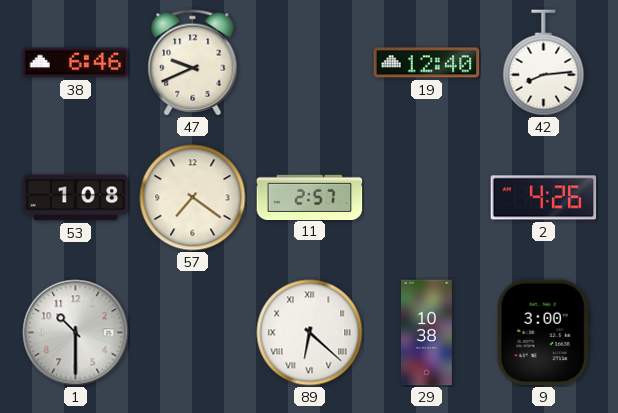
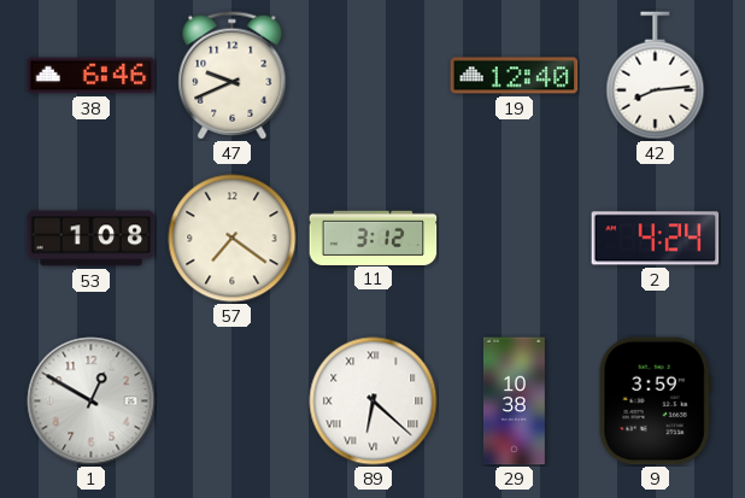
11: 2:57 -> 3:12 (374, 238)
2: 4:26 -> 4:24 (656, 239)
1: 10:30 -> 12:50 (92, 402)
9: 3:00 -> 3:59 (655, 402)
